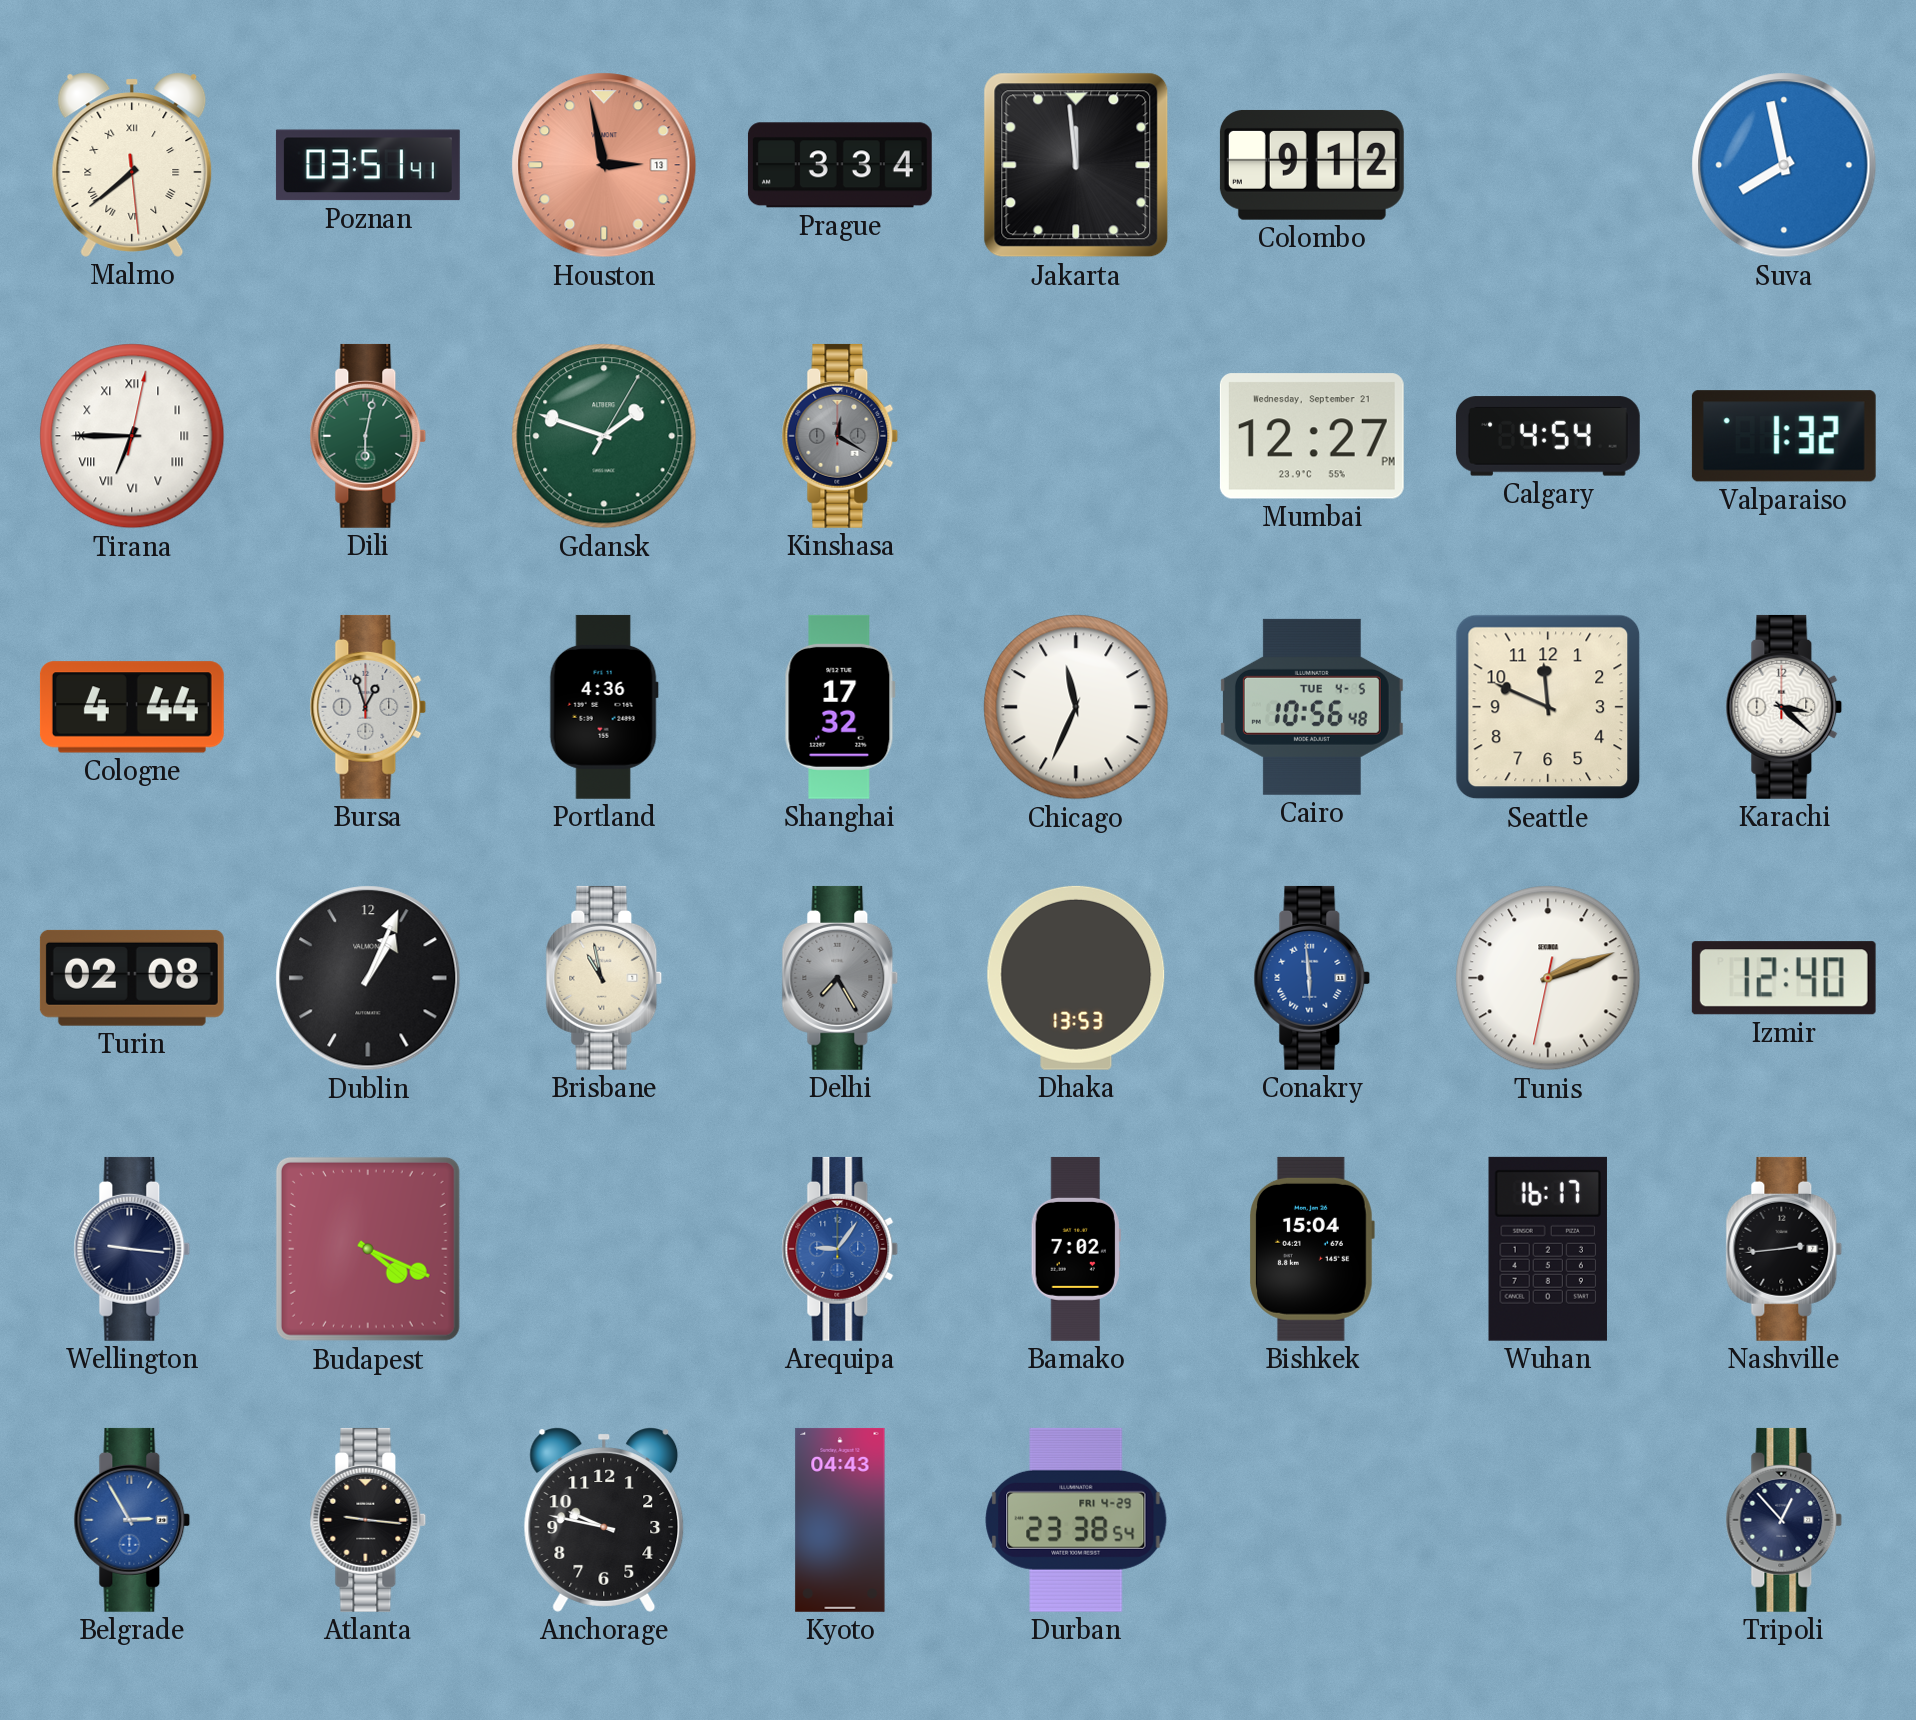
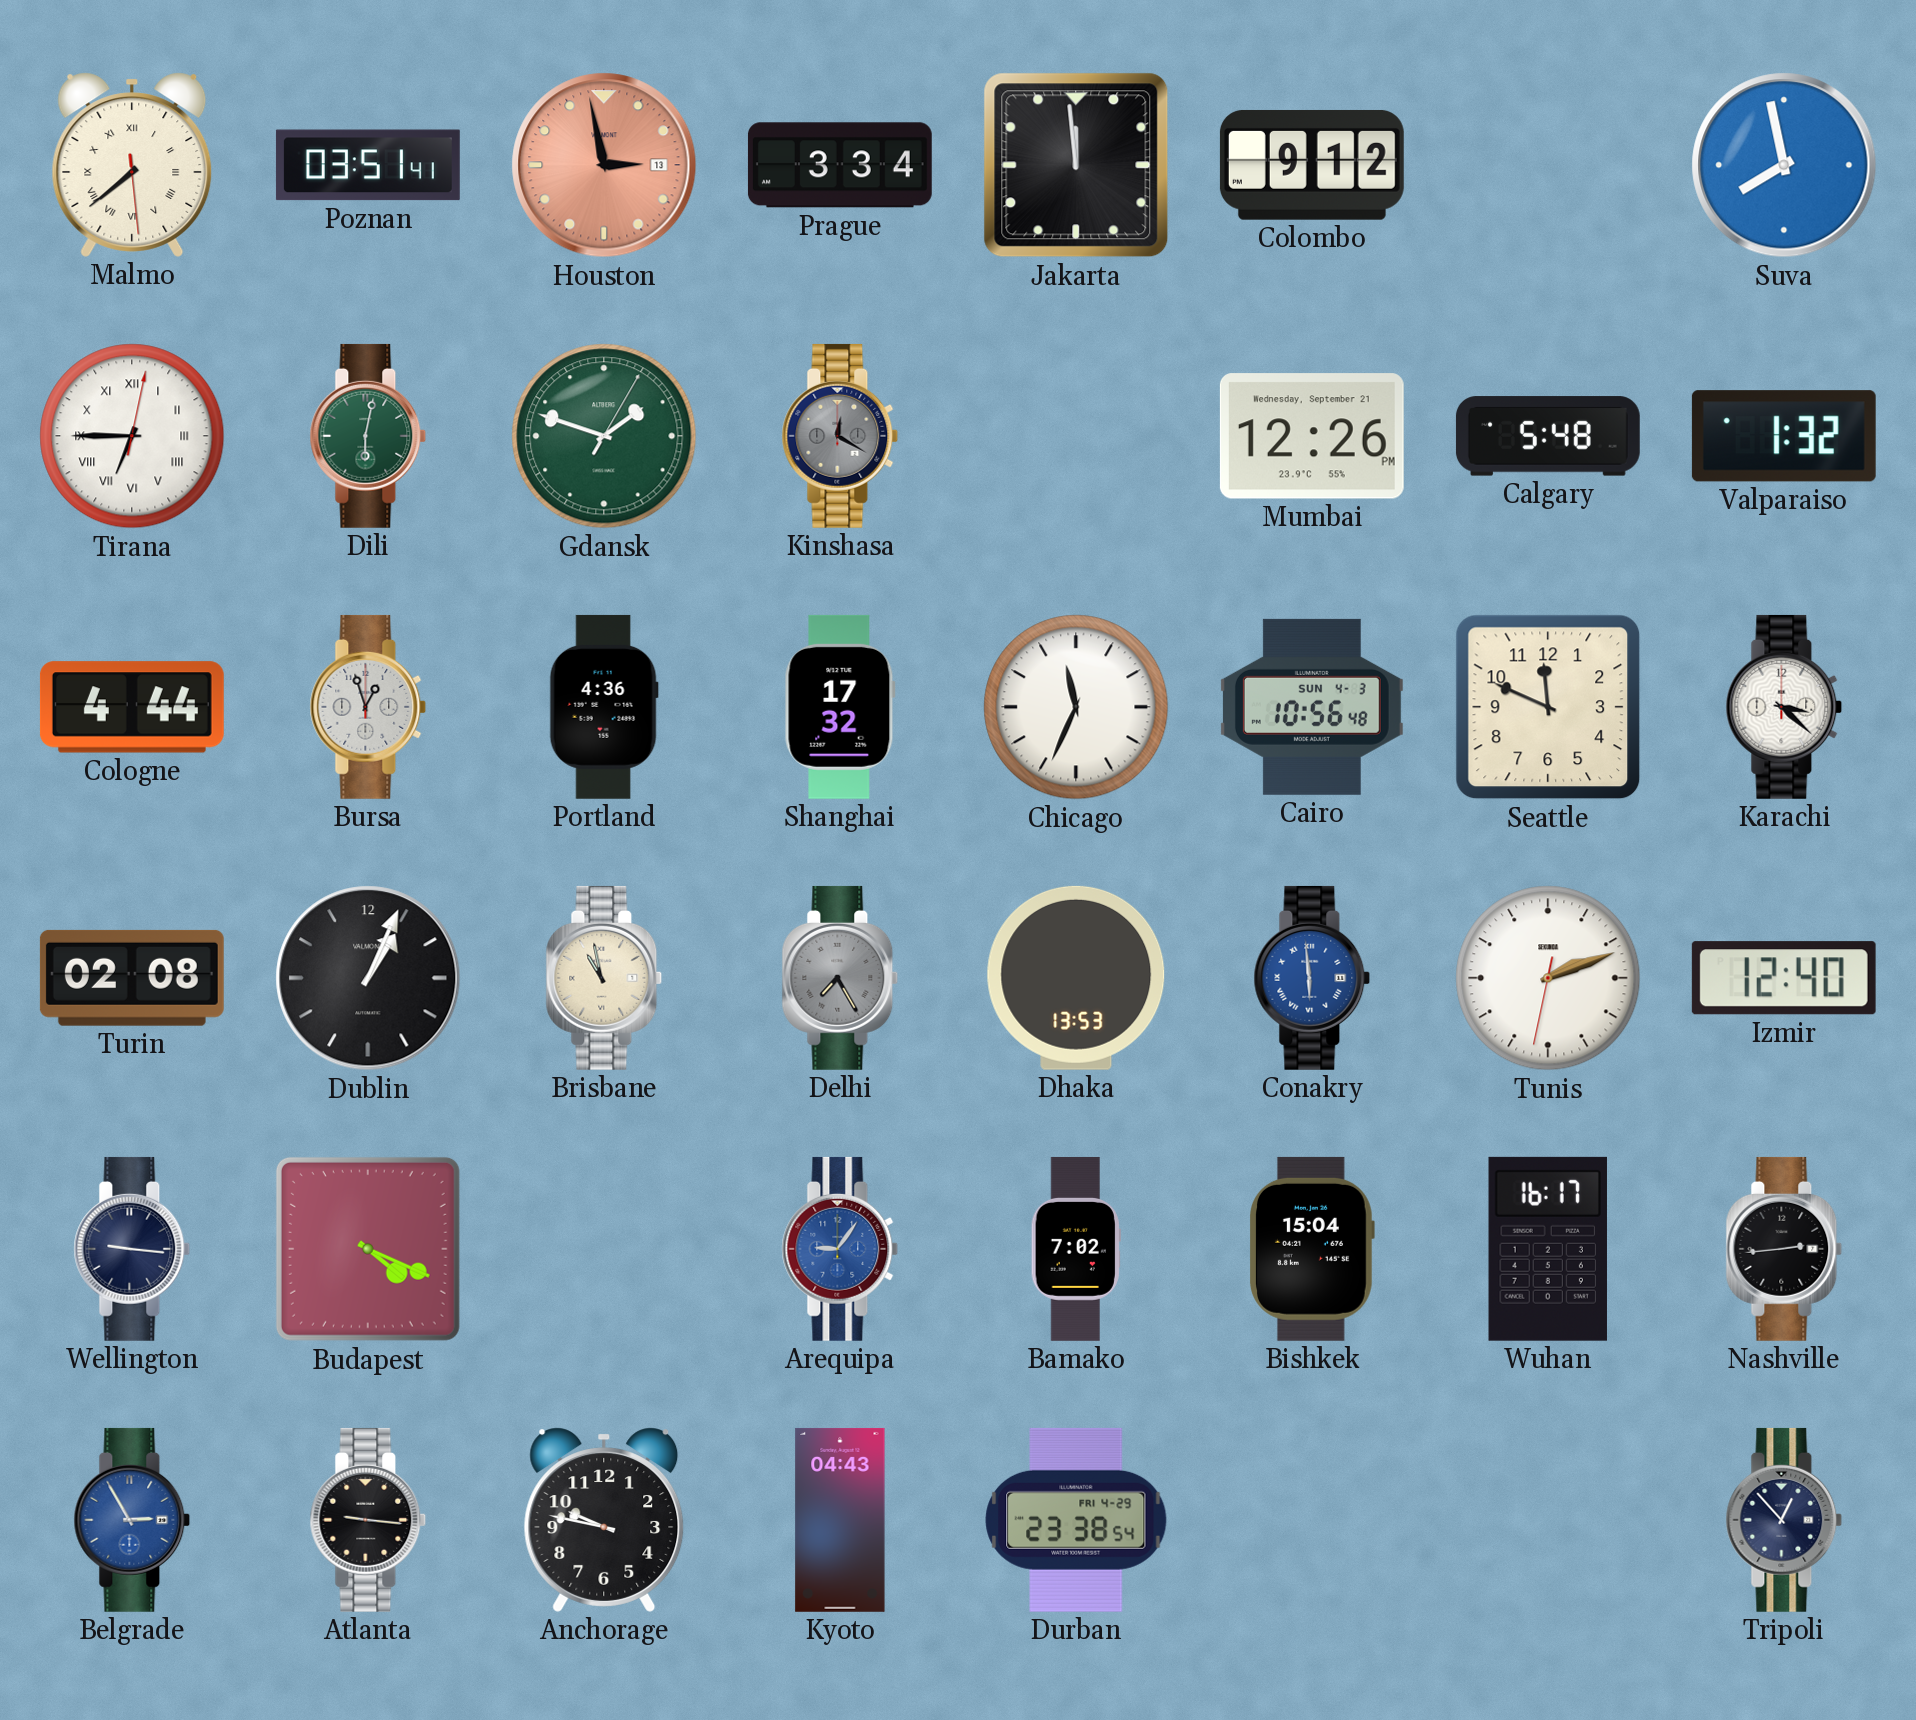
Mumbai: 12:27 -> 12:26 (1312, 436)
Calgary: 4:54 -> 5:48 (1548, 436)
Cairo date: TUE 4-5 -> SUN 4-3 (1312, 707)
